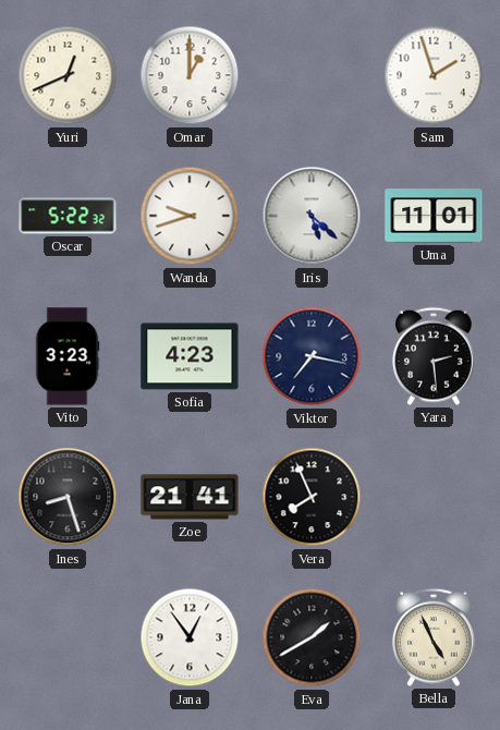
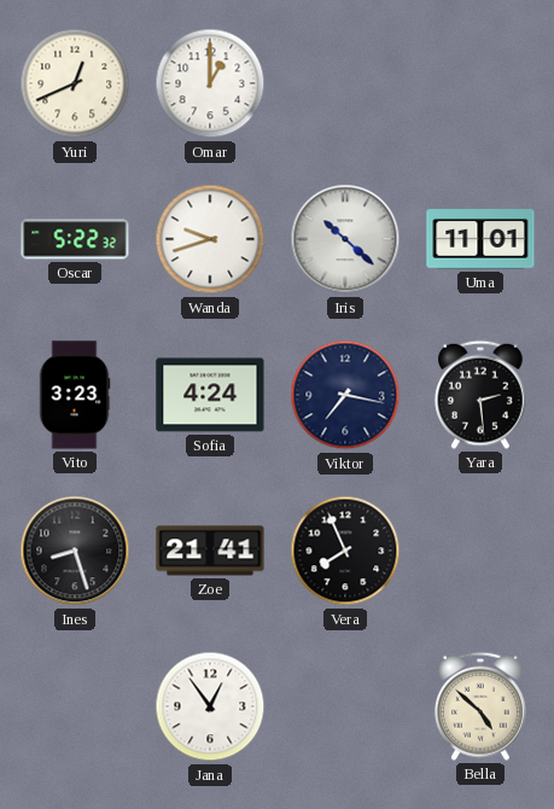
Sam: 1:57 -> none (434, 75)
Iris: 5:22 -> 10:22 (345, 239)
Sofia: 4:23 -> 4:24 (210, 395)
Eva: 1:40 -> none (312, 637)
Bella: 4:56 -> 4:52 (482, 706)
